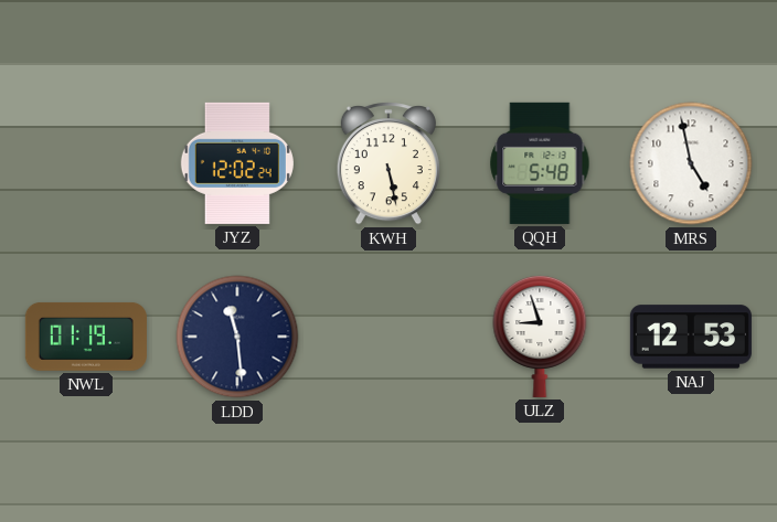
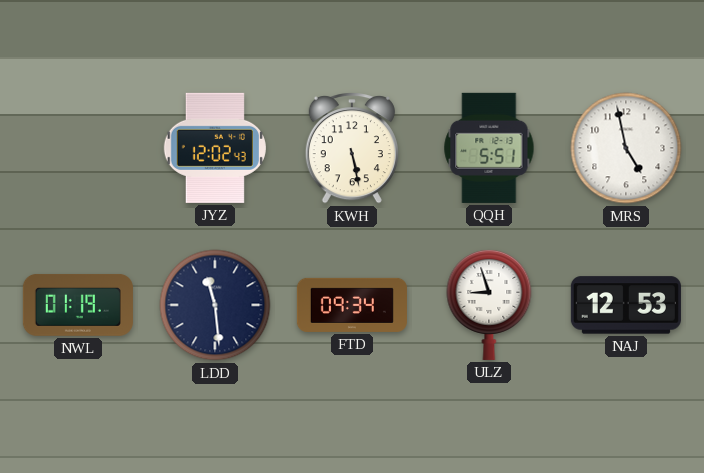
JYZ: 12:02:24 -> 12:02:43 (215, 148)
QQH: 5:48 -> 5:51 (489, 148)
FTD: none -> 09:34 (352, 305)
